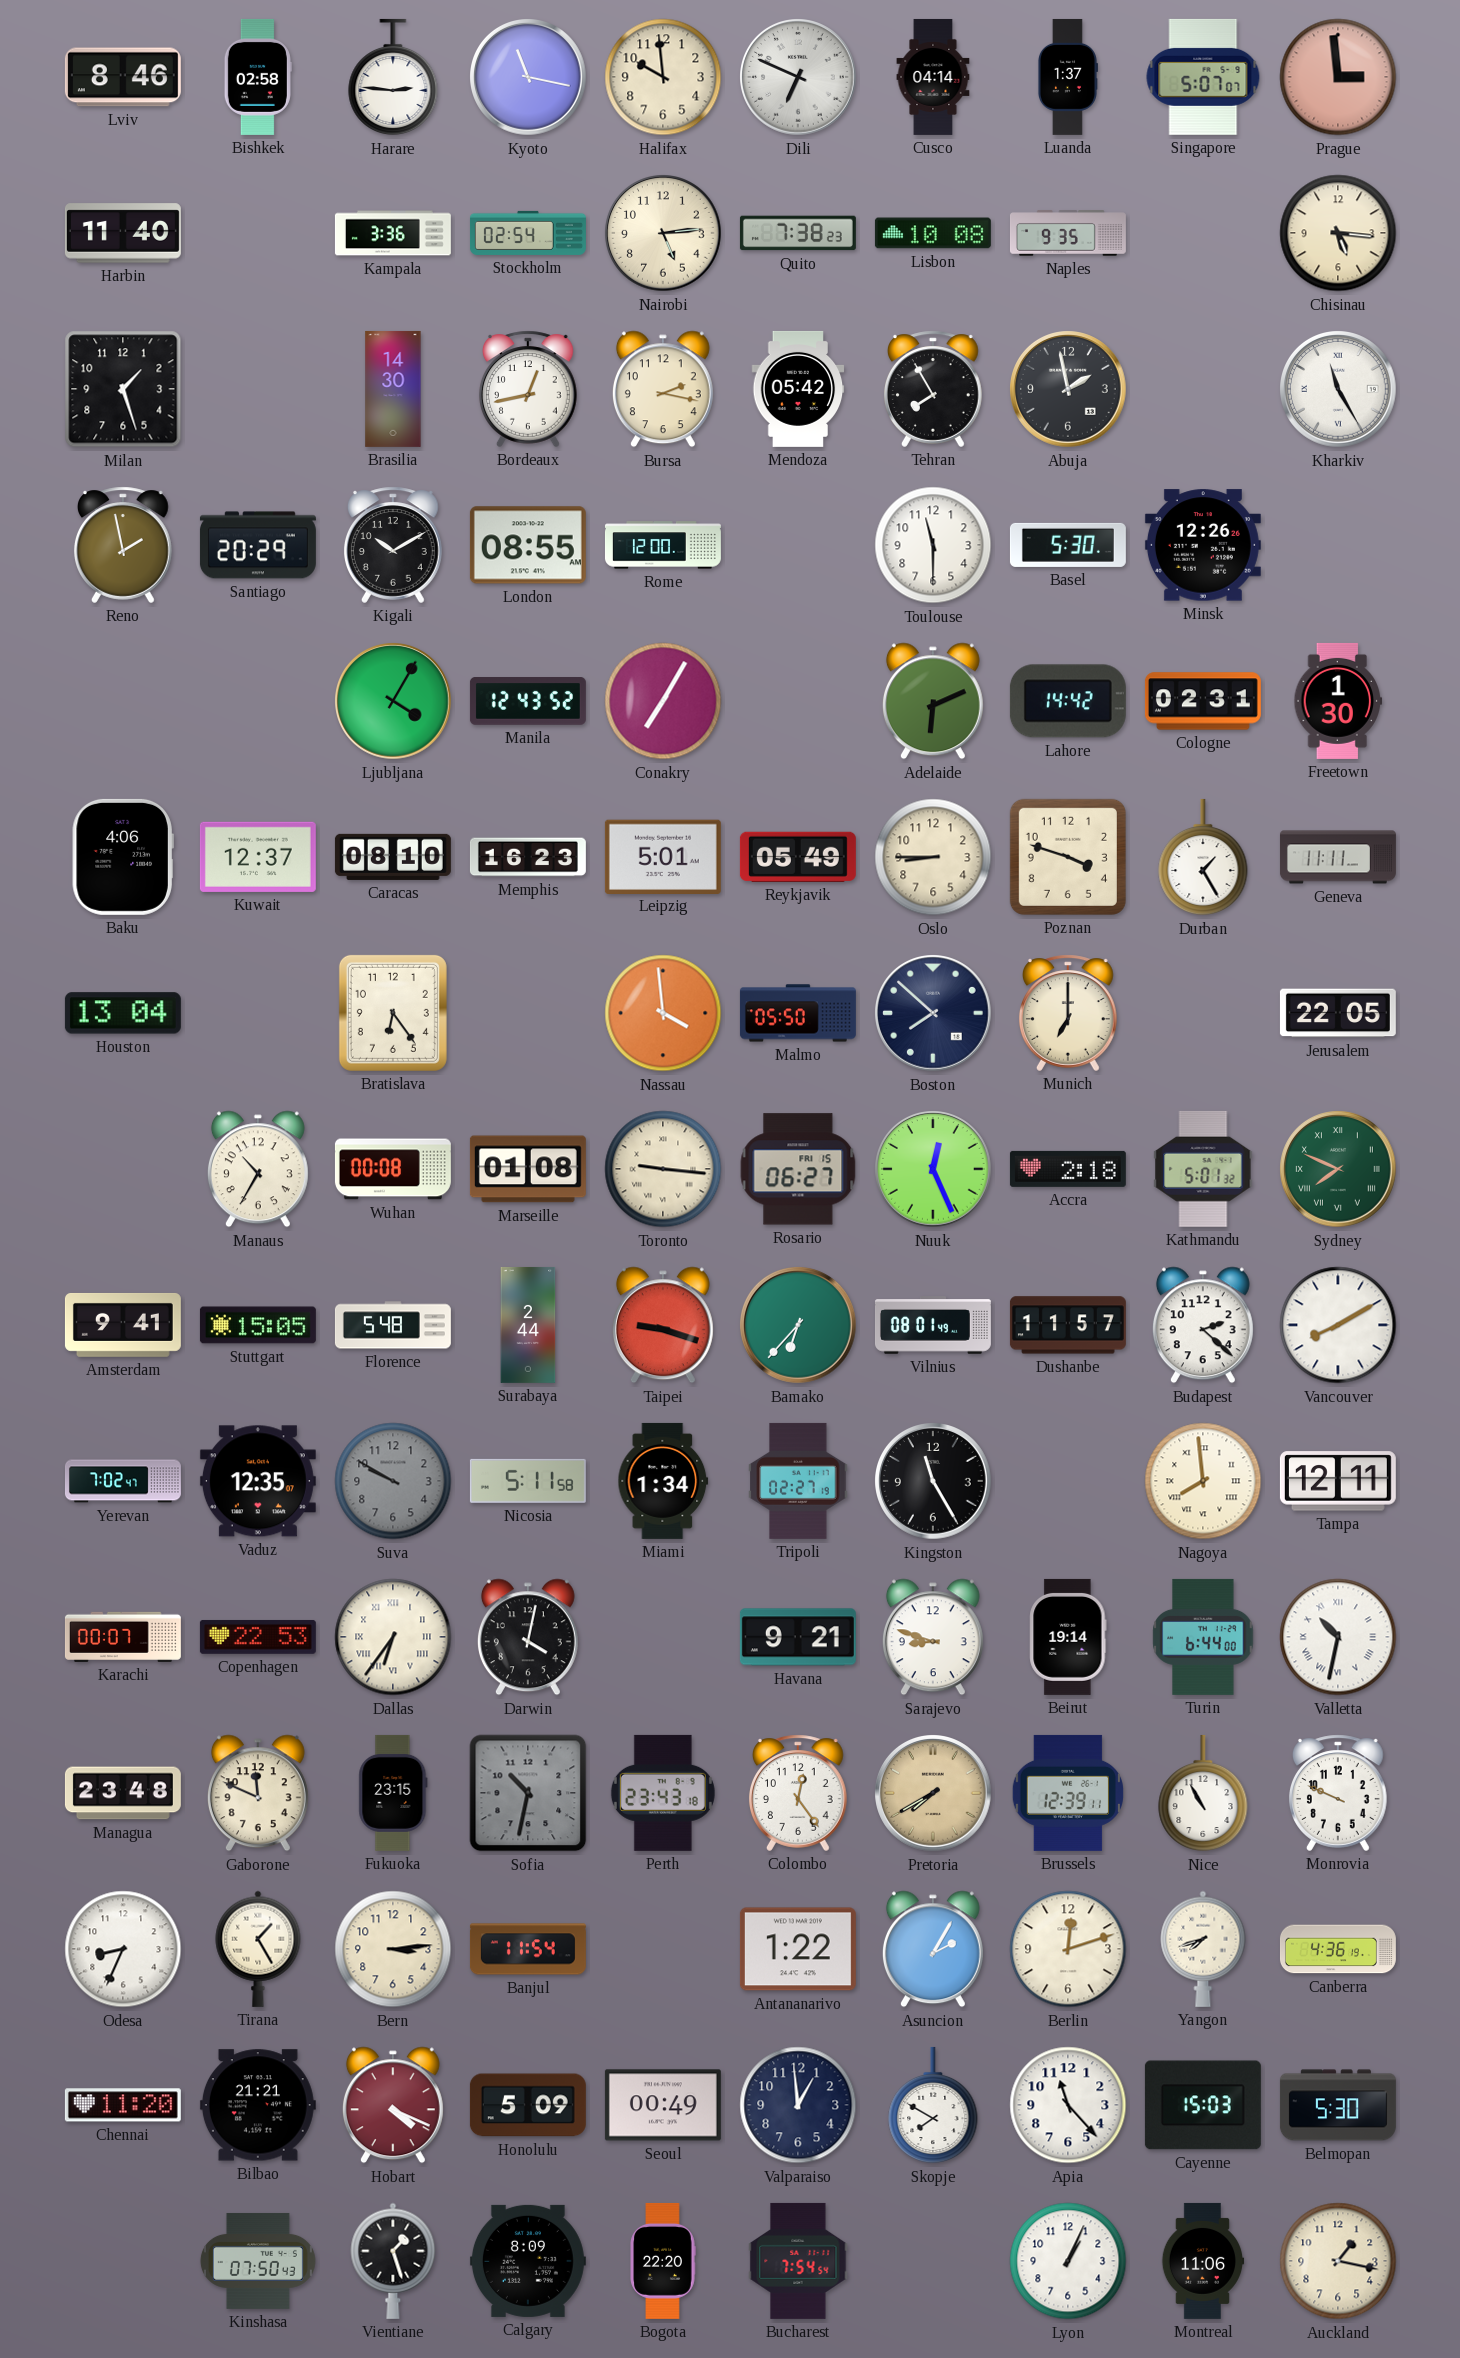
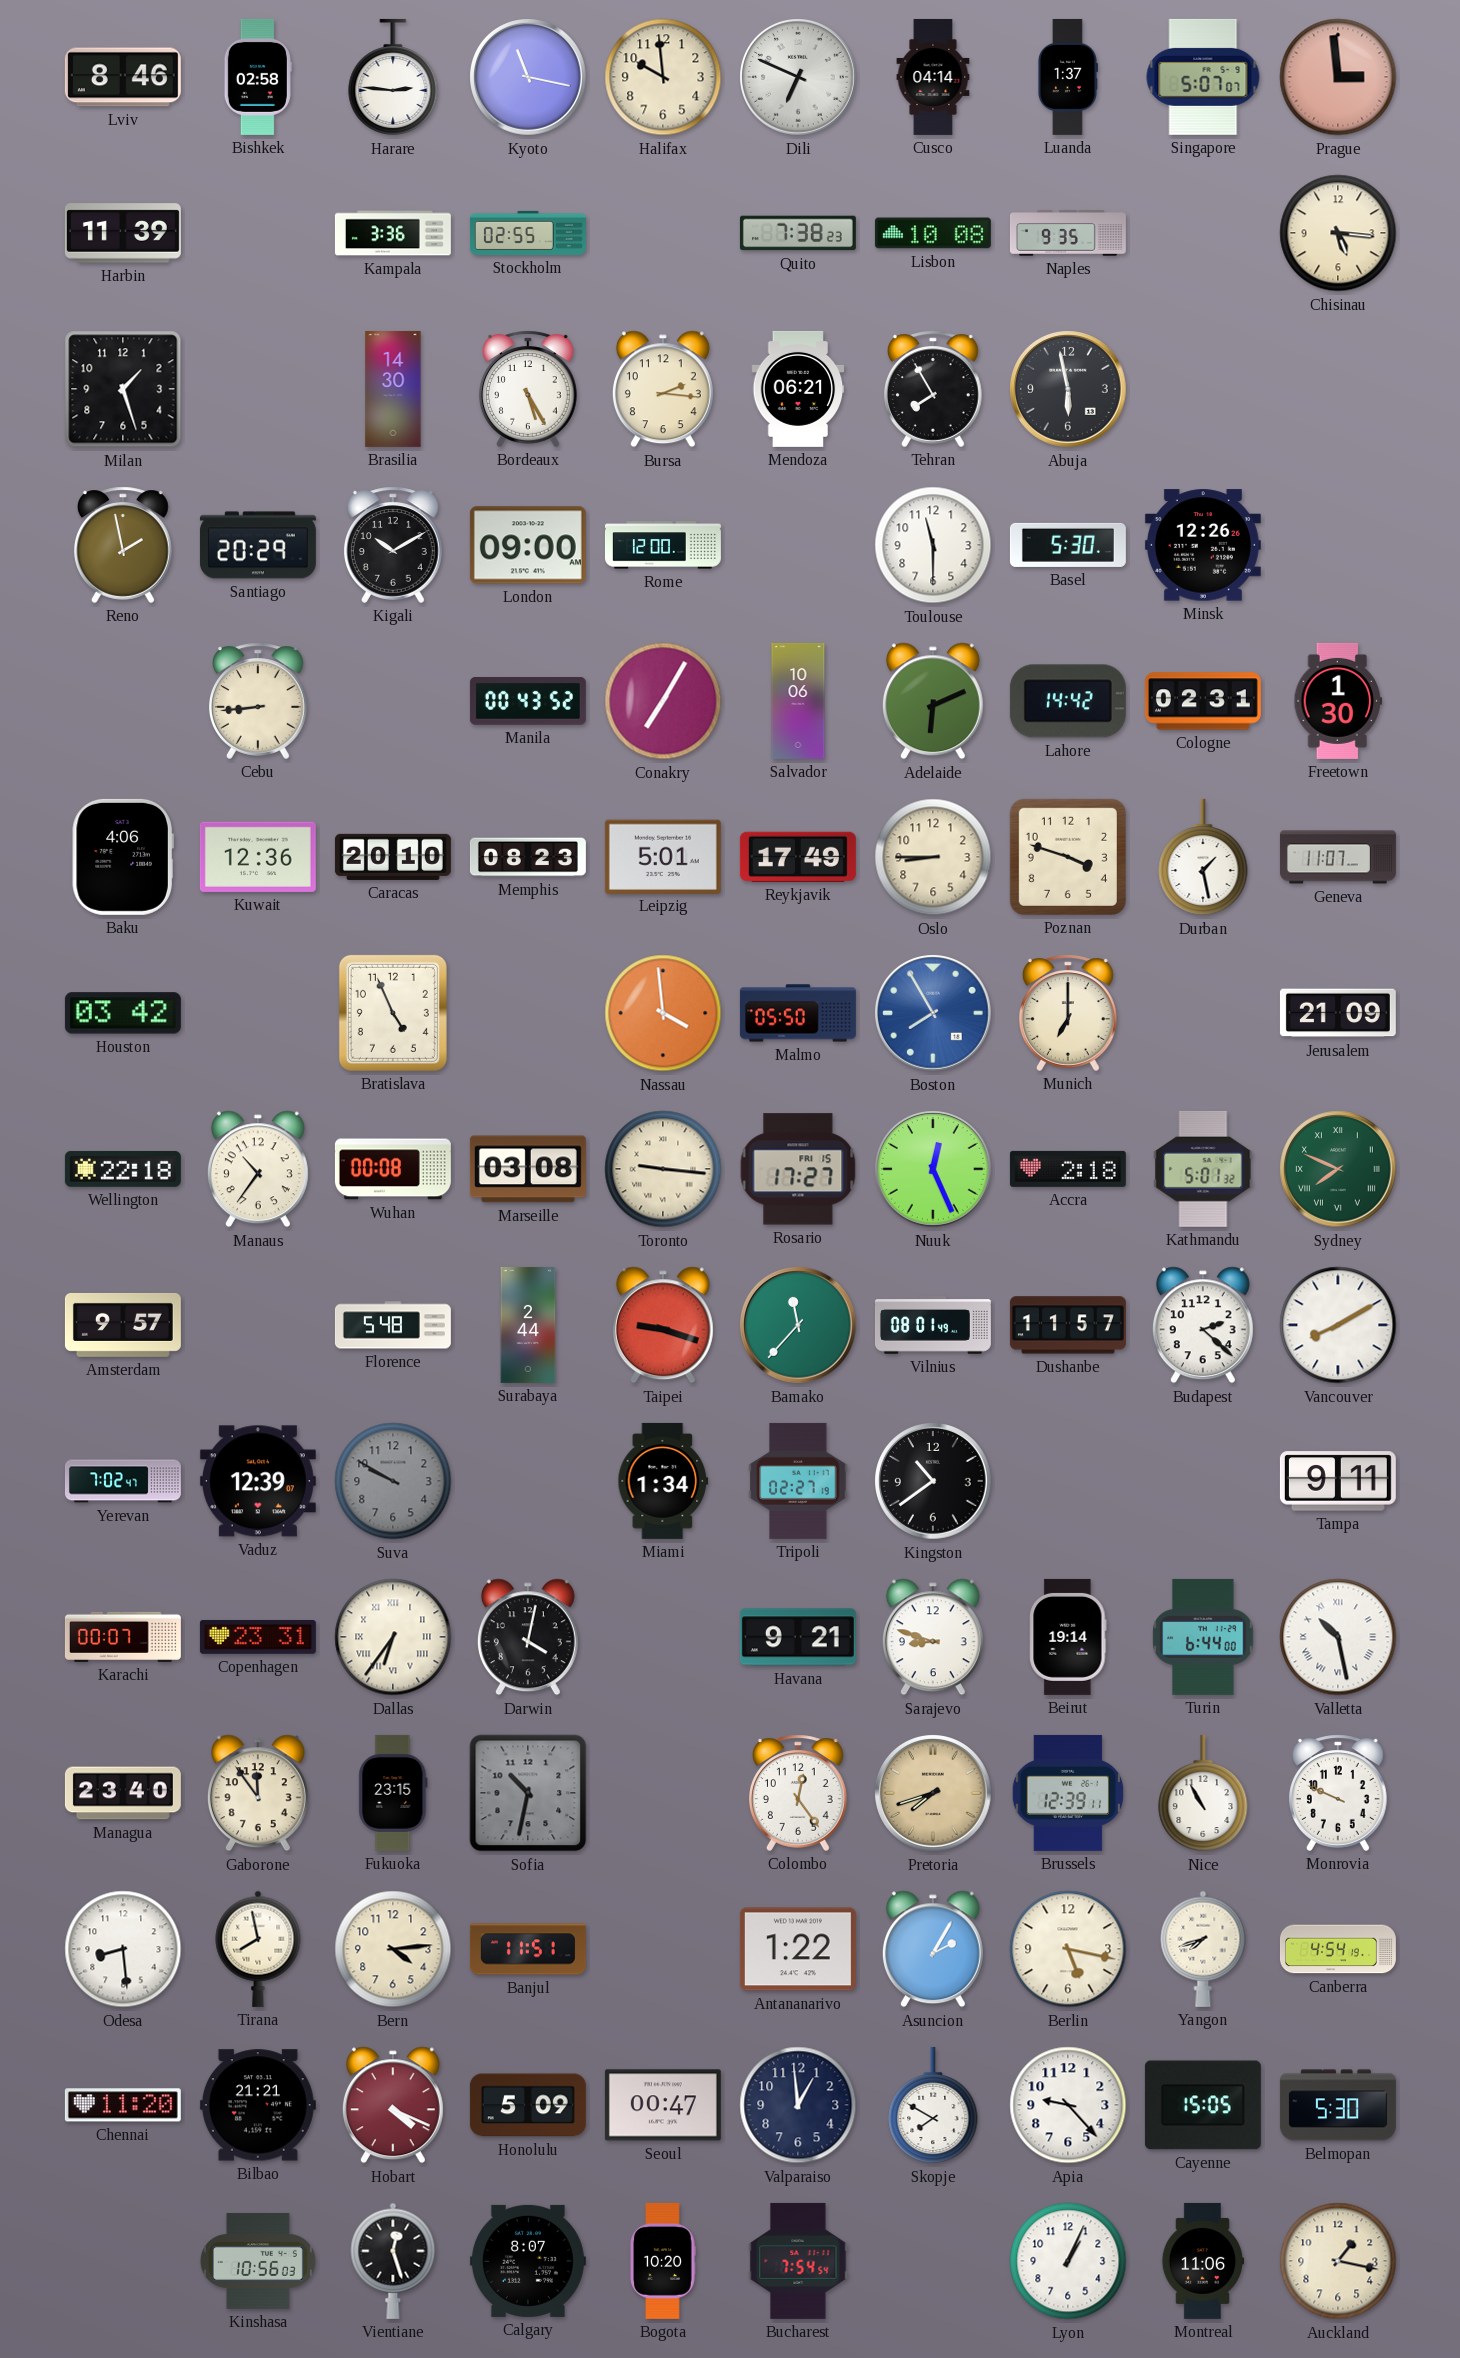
Harbin: 11:40 -> 11:39 (123, 233)
Stockholm: 02:54 -> 02:55 (528, 233)
Nairobi: 5:14 -> none (664, 234)
Bordeaux: 12:43 -> 5:25 (528, 389)
Bursa: 2:17 -> 2:16 (663, 389)
Mendoza: 05:42 -> 06:21 (798, 389)
Abuja: 1:58 -> 5:58 (1069, 390)
Kharkiv: 11:25 -> none (1339, 390)
London: 08:55 -> 09:00 (528, 545)
Cebu: none -> 8:44 (258, 701)
Ljubljana: 4:05 -> none (394, 702)
Manila: 12:43 -> 00:43 (528, 702)
Salvador: none -> 10:06 (798, 701)
Kuwait: 12:37 -> 12:36 (258, 857)
Caracas: 08:10 -> 20:10 (393, 857)
Memphis: 16:23 -> 08:23 (528, 857)
Reykjavik: 05:49 -> 17:49 (798, 857)
Durban: 1:25 -> 1:28 (1203, 857)
Geneva: 11:11 -> 11:07 (1338, 857)
Houston: 13:04 -> 03:42 (123, 1013)
Bratislava: 6:24 -> 4:56 (393, 1013)
Boston: 7:52 -> 7:55 (934, 1014)
Boston dial: navy -> blue (934, 1014)
Jerusalem: 22:05 -> 21:09 (1338, 1013)
Wellington: none -> 22:18 (123, 1169)
Manaus: 10:35 -> 10:36 (258, 1169)
Marseille: 01:08 -> 03:08 (528, 1169)
Rosario: 06:27 -> 17:27 (798, 1169)
Amsterdam: 9:41 -> 9:57 (123, 1325)
Stuttgart: 15:05 -> none (258, 1325)
Bamako: 6:37 -> 11:37 (799, 1326)
Vaduz: 12:35 -> 12:39 (258, 1481)
Nicosia: 5:11 -> none (528, 1481)
Kingston: 11:25 -> 10:39 (934, 1482)
Nagoya: 7:59 -> none (1203, 1481)
Tampa: 12:11 -> 9:11 (1338, 1481)
Copenhagen: 22:53 -> 23:31 (258, 1637)
Valletta: 10:32 -> 10:28 (1338, 1637)
Managua: 23:48 -> 23:40 (123, 1793)
Gaborone: 11:49 -> 11:54 (258, 1793)
Perth: 23:43 -> none (663, 1793)
Pretoria: 7:40 -> 7:42 (934, 1794)
Odesa: 8:34 -> 8:29 (123, 1949)
Tirana: 1:25 -> 7:58 (258, 1949)
Bern: 3:14 -> 4:14 (393, 1949)
Banjul: 11:54 -> 11:51 (528, 1949)
Berlin: 12:12 -> 5:17 (1068, 1949)
Canberra: 4:36 -> 4:54 (1338, 1949)
Seoul: 00:49 -> 00:47 (663, 2105)
Apia: 11:23 -> 9:23 (1068, 2105)
Cayenne: 15:03 -> 15:05 (1203, 2105)
Kinshasa: 07:50 -> 10:56 (258, 2261)
Vientiane: 1:27 -> 12:27 (393, 2261)
Calgary: 8:09 -> 8:07 (528, 2261)
Bogota: 22:20 -> 10:20 (663, 2261)
